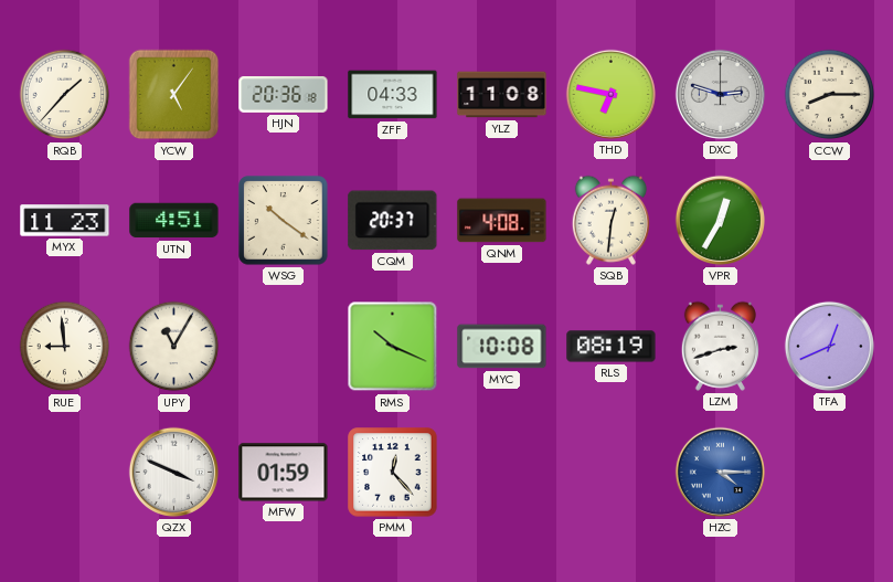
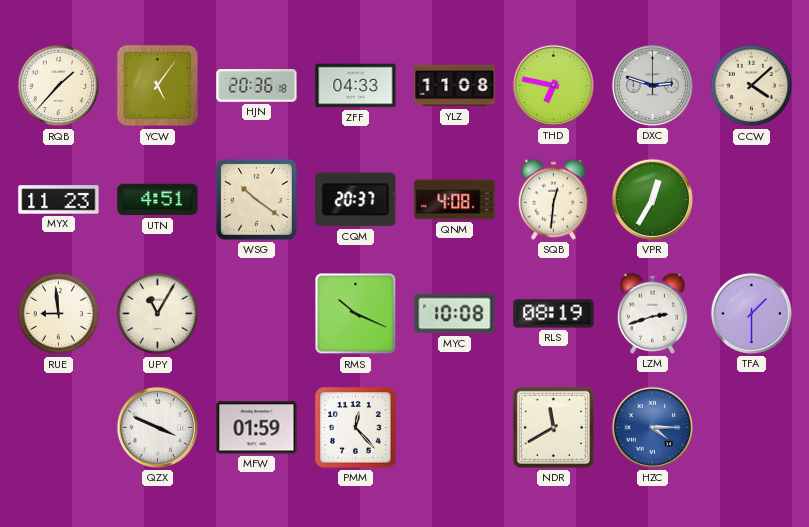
CCW: 8:15 -> 4:08 (752, 86)
TFA: 12:41 -> 1:30 (751, 313)
NDR: none -> 11:40 (553, 427)
